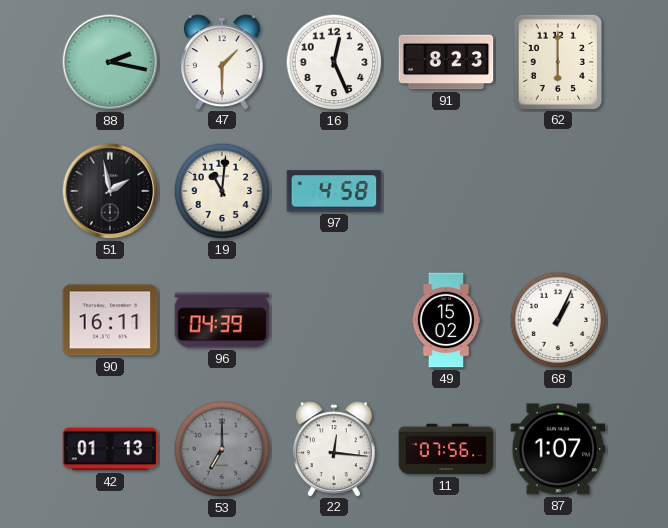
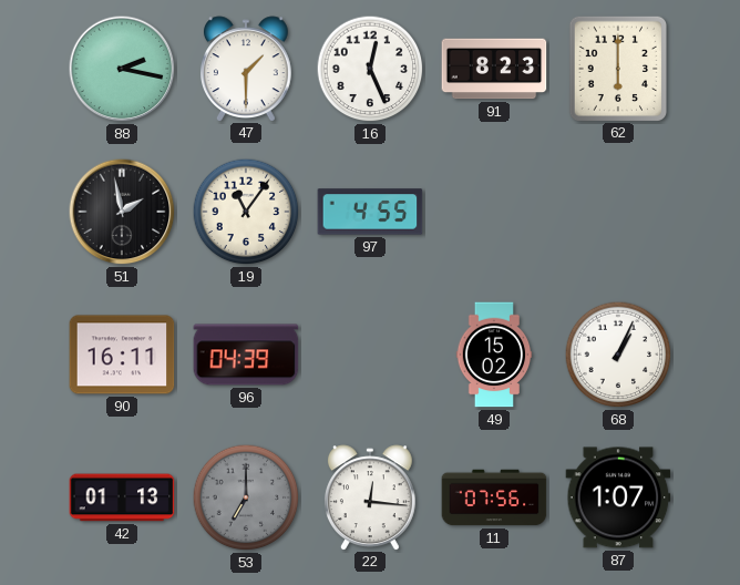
19: 11:01 -> 11:06 (246, 212)
97: 4:58 -> 4:55 (370, 212)
